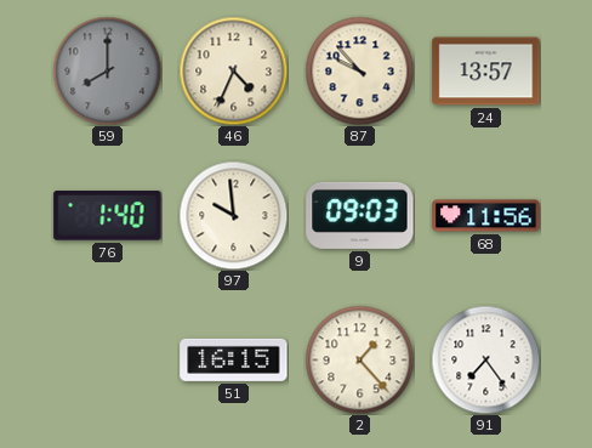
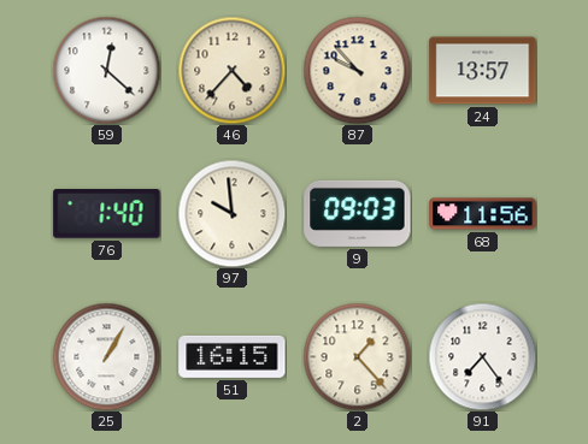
59: 8:00 -> 12:22 (106, 70)
59 dial: grey -> white (106, 70)
46: 4:34 -> 4:37 (231, 70)
25: none -> 1:05 (106, 356)
